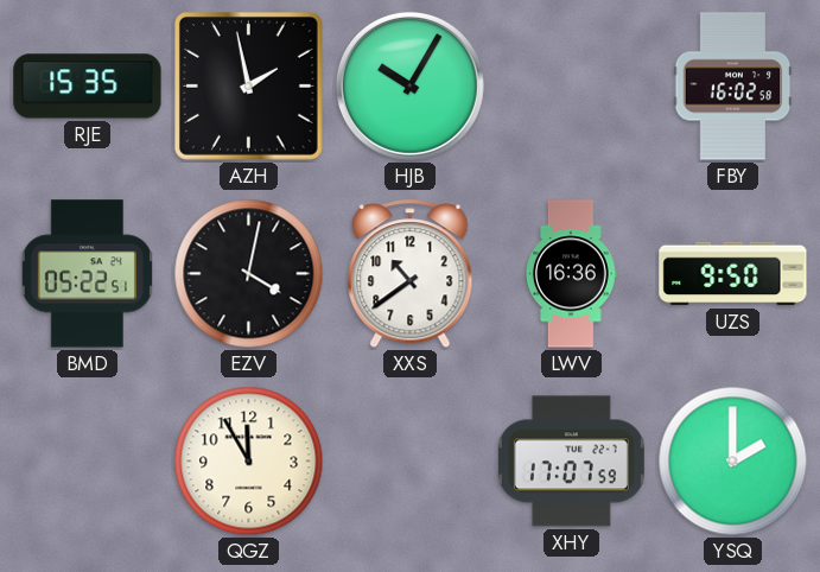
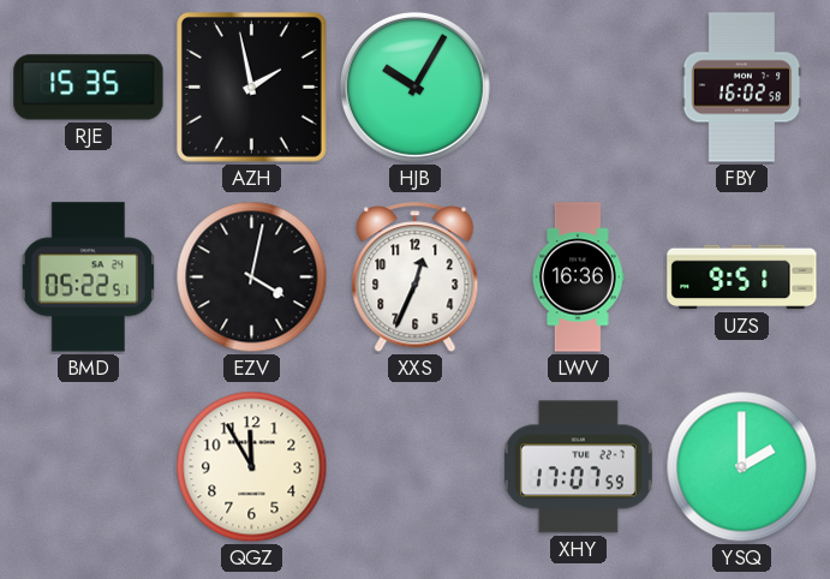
XXS: 10:39 -> 12:34 (416, 277)
UZS: 9:50 -> 9:51 (742, 277)
